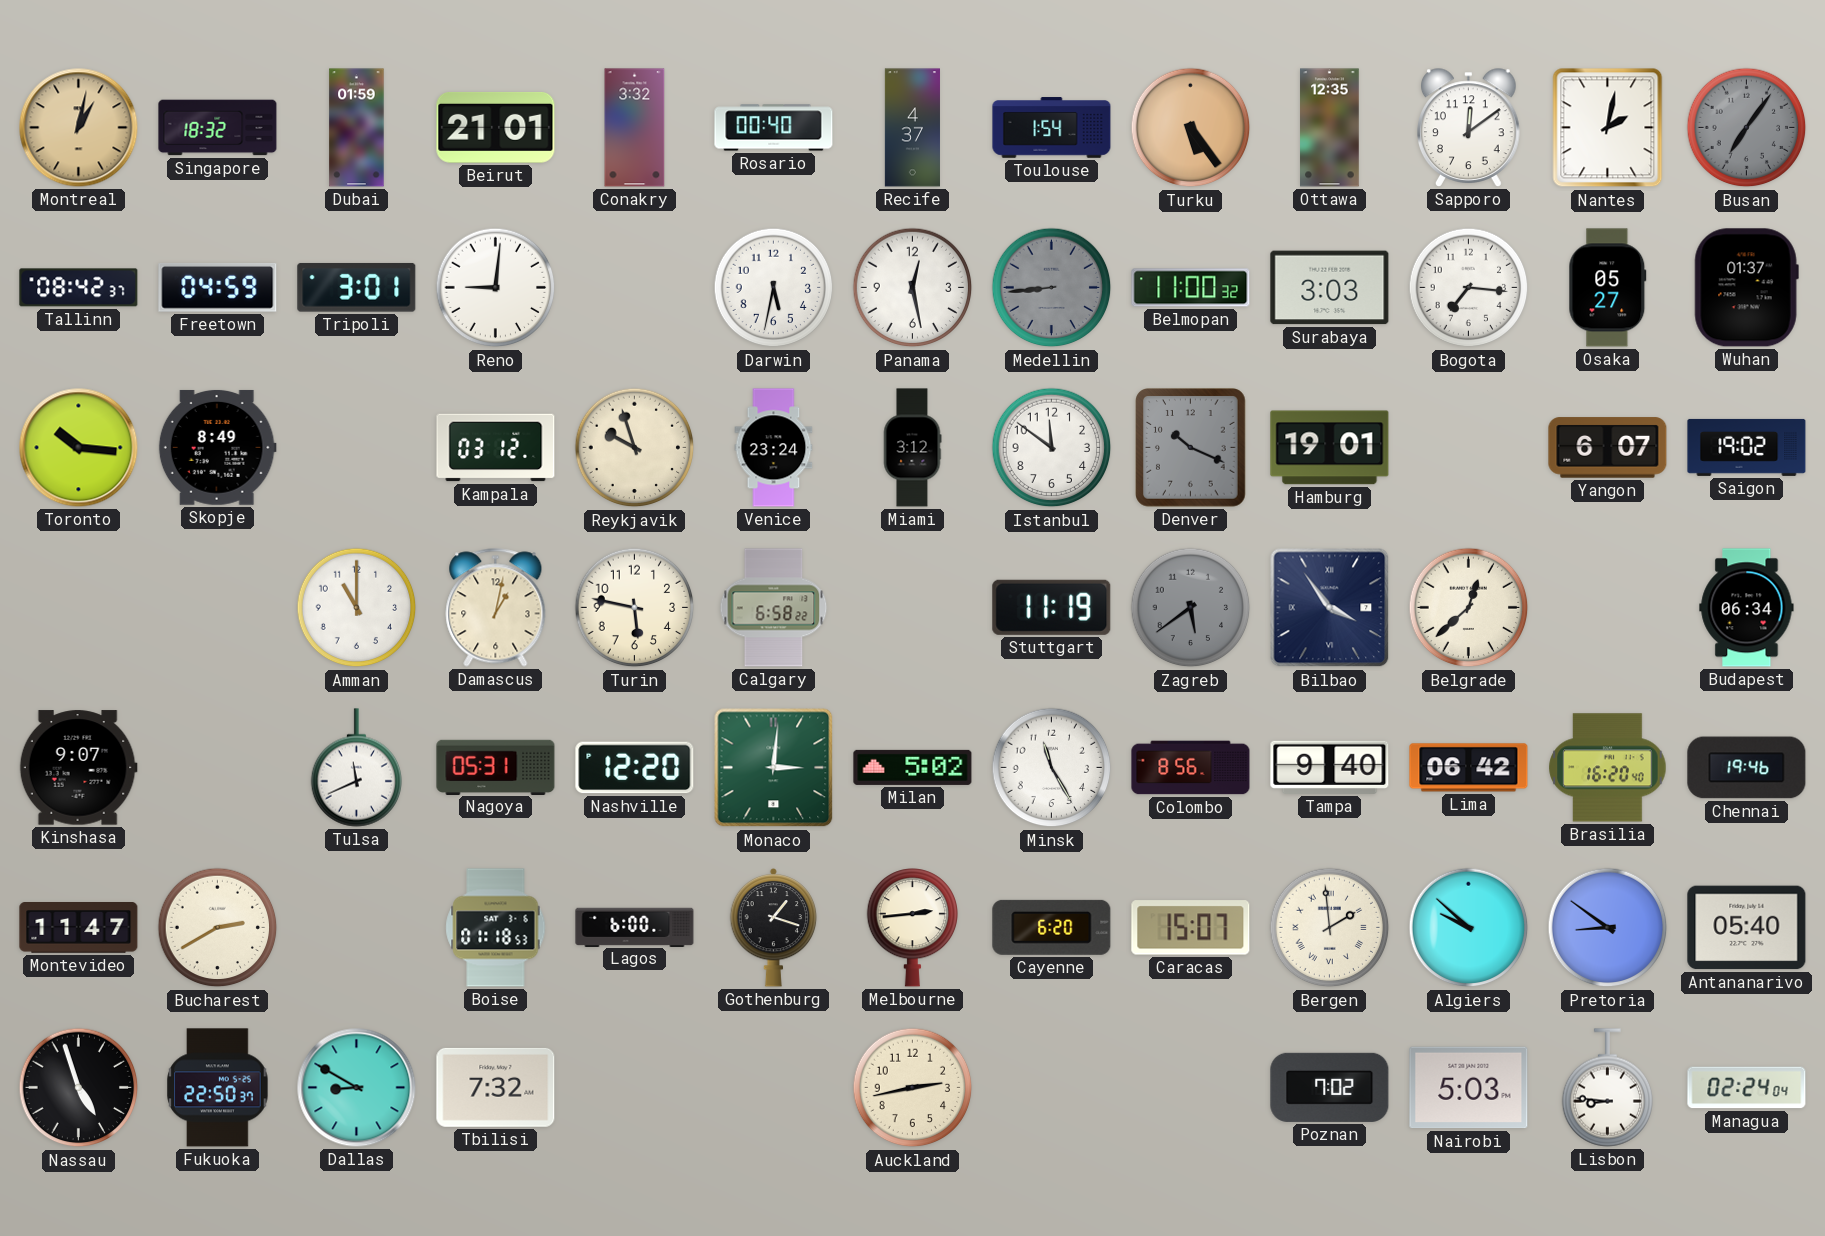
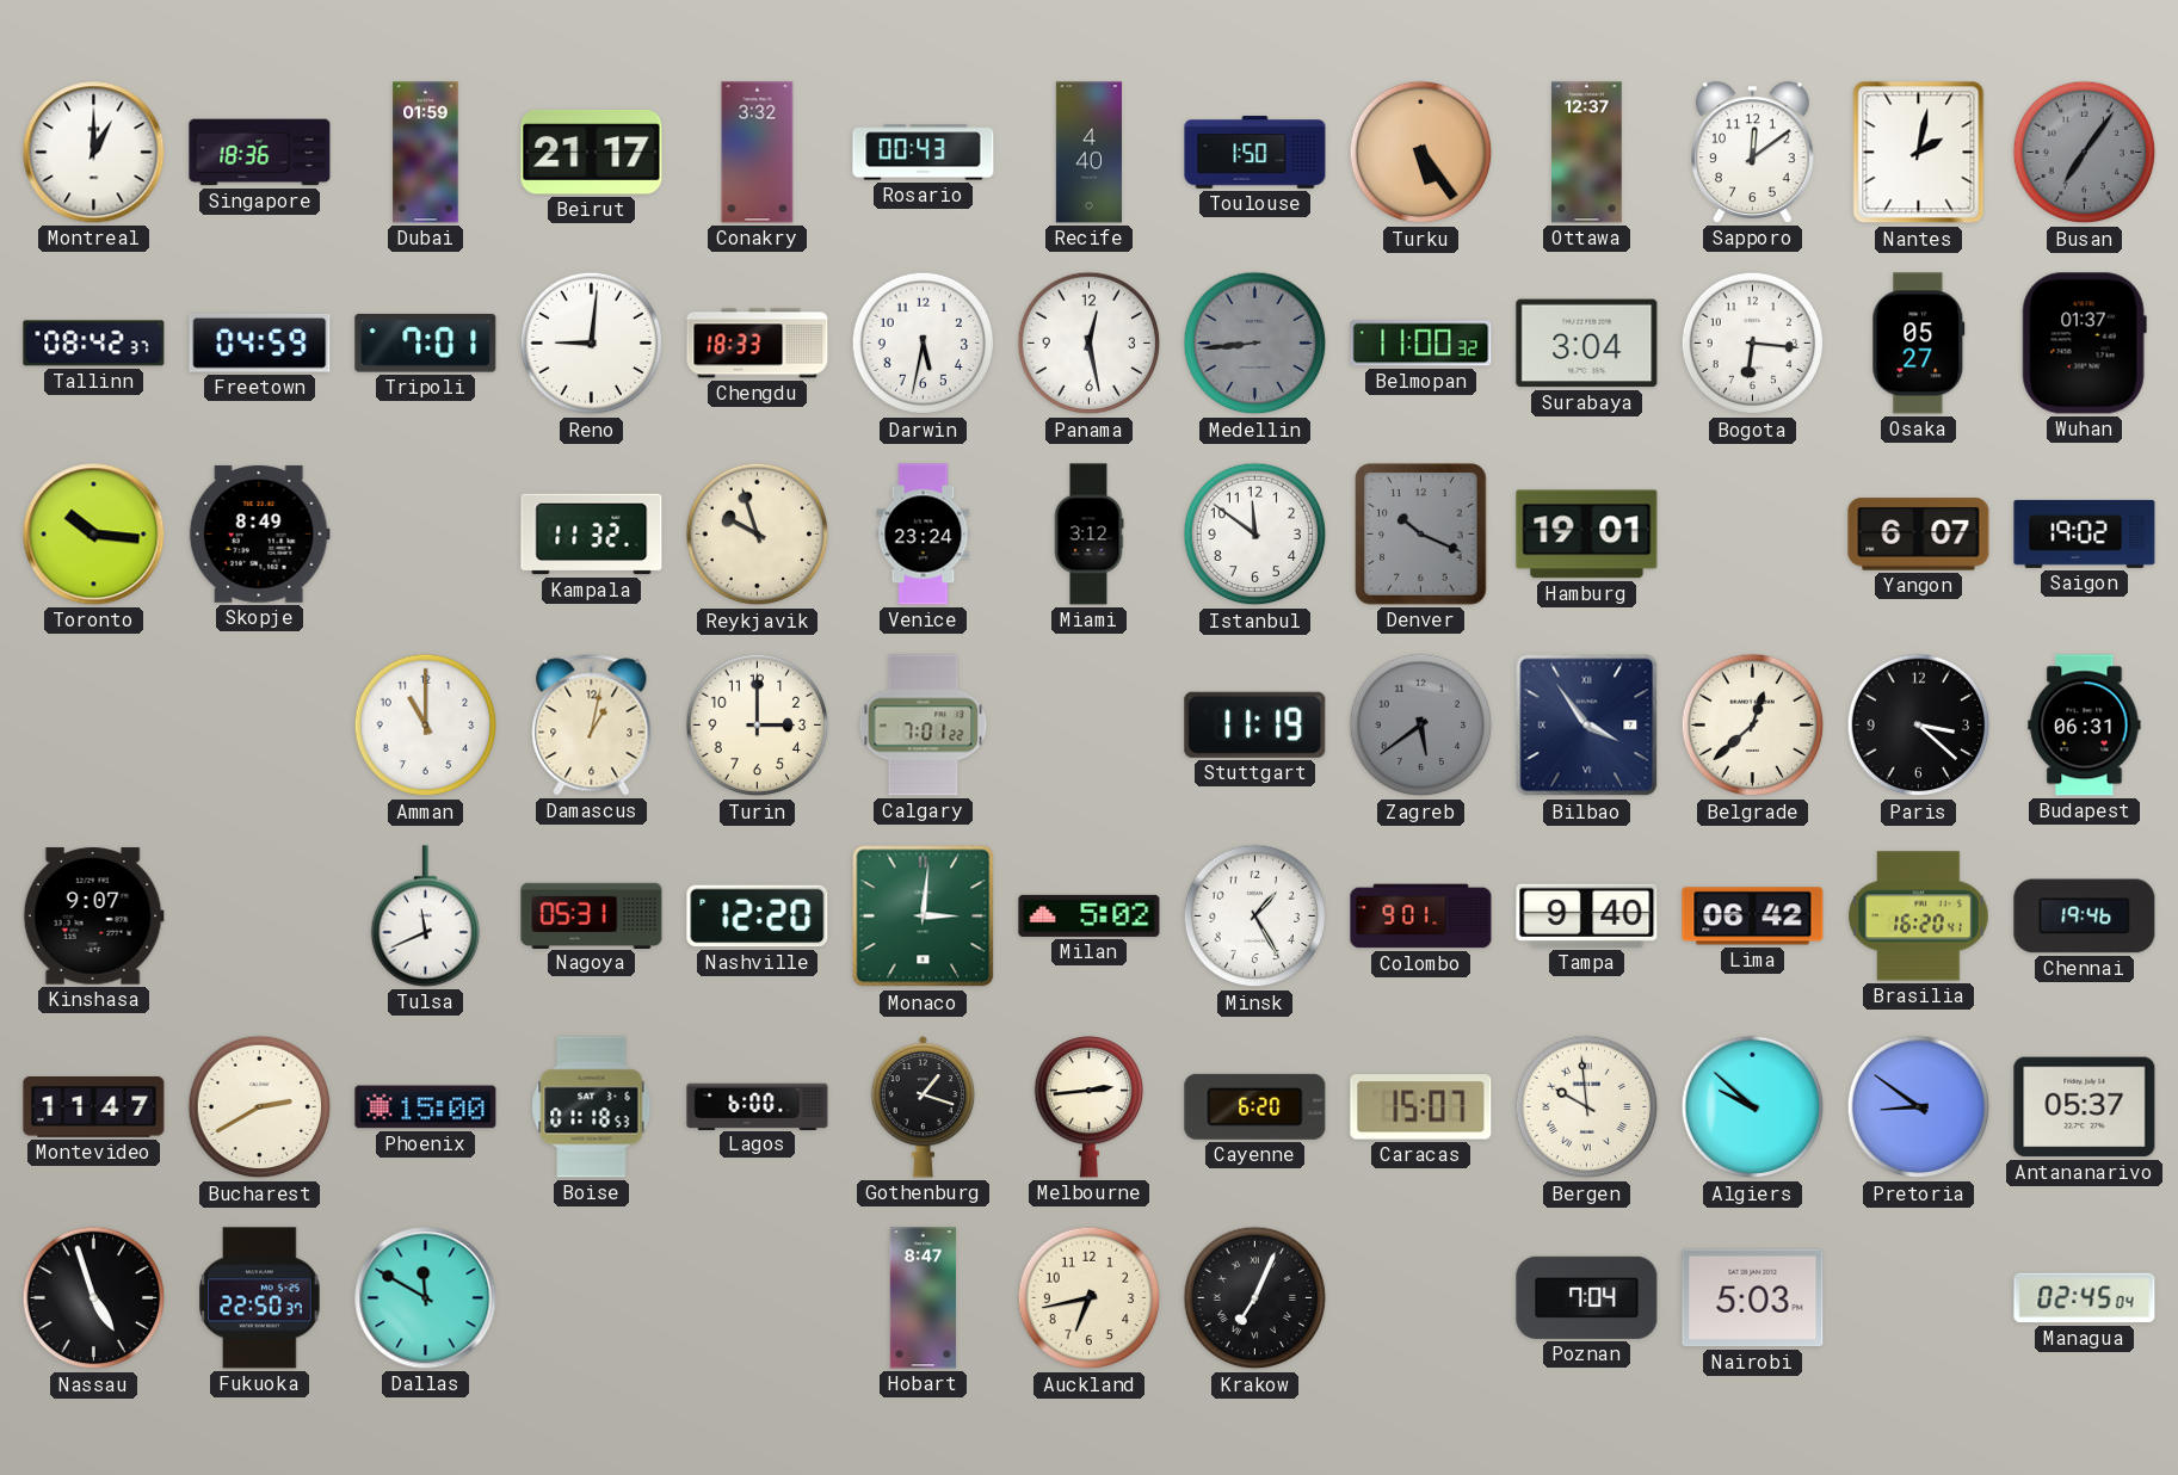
Montreal: 1:02 -> 1:00 (94, 153)
Montreal dial: champagne -> white (94, 153)
Singapore: 18:32 -> 18:36 (260, 153)
Beirut: 21:01 -> 21:17 (592, 153)
Rosario: 00:40 -> 00:43 (924, 153)
Recife: 4:37 -> 4:40 (1088, 153)
Toulouse: 1:54 -> 1:50 (1255, 153)
Ottawa: 12:35 -> 12:37 (1587, 153)
Tripoli: 3:01 -> 7:01 (426, 344)
Chengdu: none -> 18:33 (758, 344)
Surabaya: 3:03 -> 3:04 (1587, 344)
Bogota: 7:16 -> 6:16 (1753, 344)
Kampala: 03:12 -> 11:32 (592, 535)
Turin: 5:47 -> 3:00 (758, 726)
Calgary: 6:58 -> 7:01 (924, 726)
Paris: none -> 3:22 (1919, 726)
Budapest: 06:34 -> 06:31 (2085, 726)
Minsk: 11:25 -> 1:25 (1255, 917)
Colombo: 8:56 -> 9:01 (1421, 917)
Brasilia: 16:20:40 -> 16:20:41 (1919, 917)
Phoenix: none -> 15:00 (426, 1107)
Bergen: 1:59 -> 9:59 (1587, 1107)
Antananarivo: 05:40 -> 05:37 (2085, 1107)
Dallas: 8:50 -> 11:50 (426, 1298)
Tbilisi: 7:32 -> none (496, 1087)
Hobart: none -> 8:47 (923, 1298)
Auckland: 2:43 -> 6:43 (1090, 1298)
Krakow: none -> 7:04 (1255, 1298)
Poznan: 7:02 -> 7:04 (1587, 1297)
Lisbon: 8:46 -> none (1607, 1088)
Managua: 02:24 -> 02:45 (2085, 1298)
